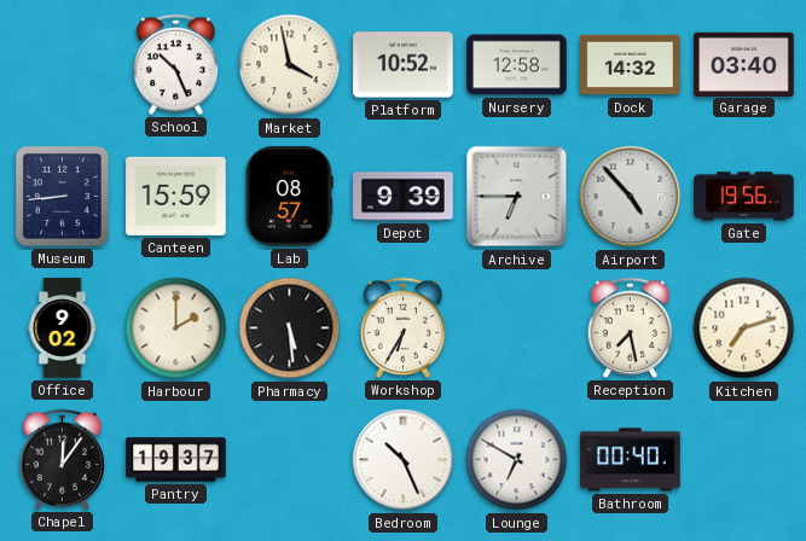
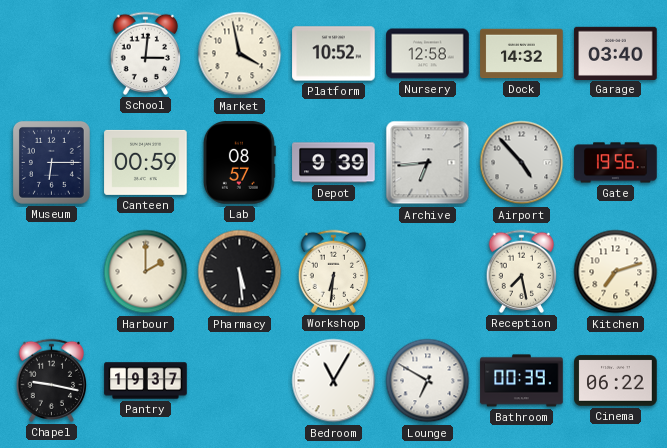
School: 10:26 -> 3:01 (145, 53)
Museum: 8:44 -> 6:15 (51, 162)
Canteen: 15:59 -> 00:59 (146, 162)
Archive: 6:45 -> 6:44 (428, 163)
Office: 9:02 -> none (63, 328)
Workshop: 6:35 -> 6:31 (333, 271)
Chapel: 12:06 -> 9:17 (51, 380)
Bedroom: 10:26 -> 11:05 (334, 381)
Bathroom: 00:40 -> 00:39 (522, 381)
Cinema: none -> 06:22 (616, 381)
